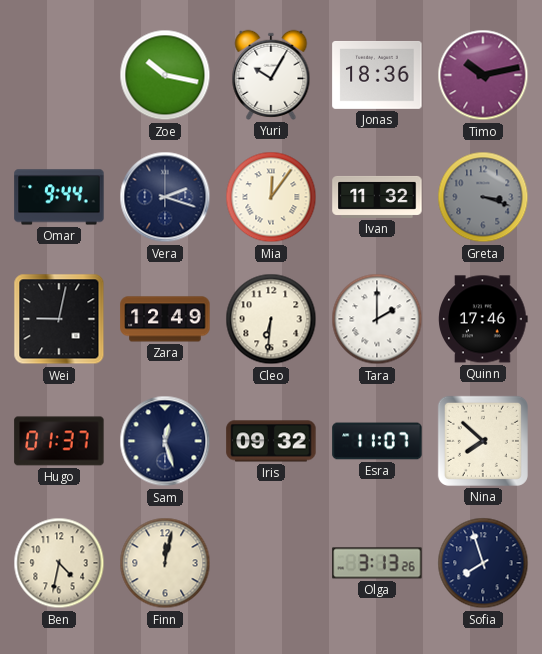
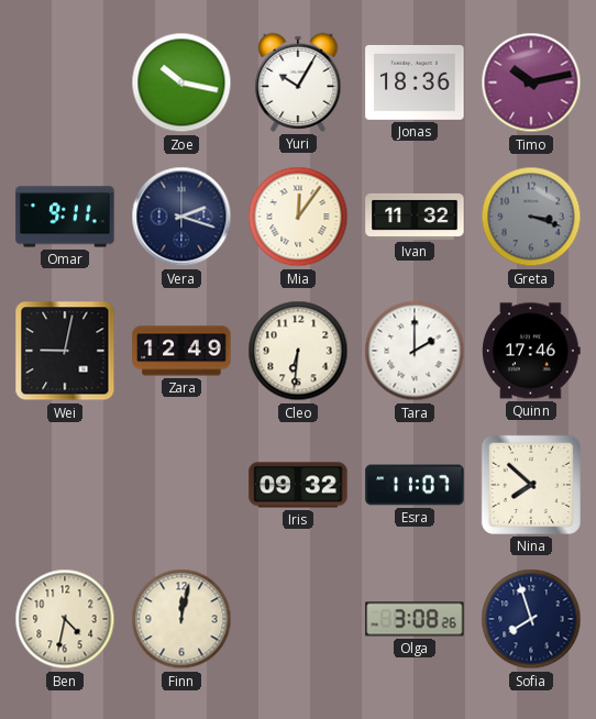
Omar: 9:44 -> 9:11 (65, 217)
Hugo: 01:37 -> none (59, 441)
Sam: 12:27 -> none (165, 441)
Olga: 3:13 -> 3:08 (415, 619)
